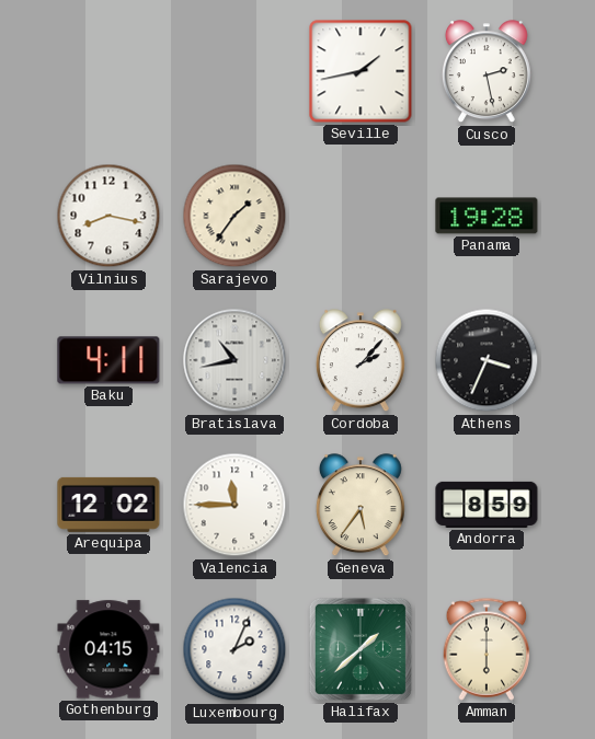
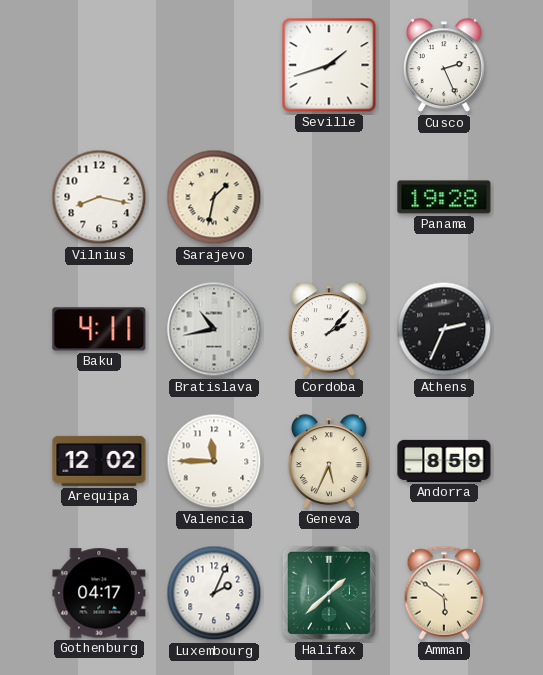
Seville: 1:43 -> 1:42 (329, 65)
Cusco: 2:28 -> 2:26 (444, 66)
Sarajevo: 1:36 -> 1:32 (214, 197)
Athens: 3:34 -> 2:34 (444, 329)
Geneva: 5:36 -> 5:34 (329, 462)
Gothenburg: 04:15 -> 04:17 (99, 593)
Amman: 6:00 -> 5:51 (444, 593)
